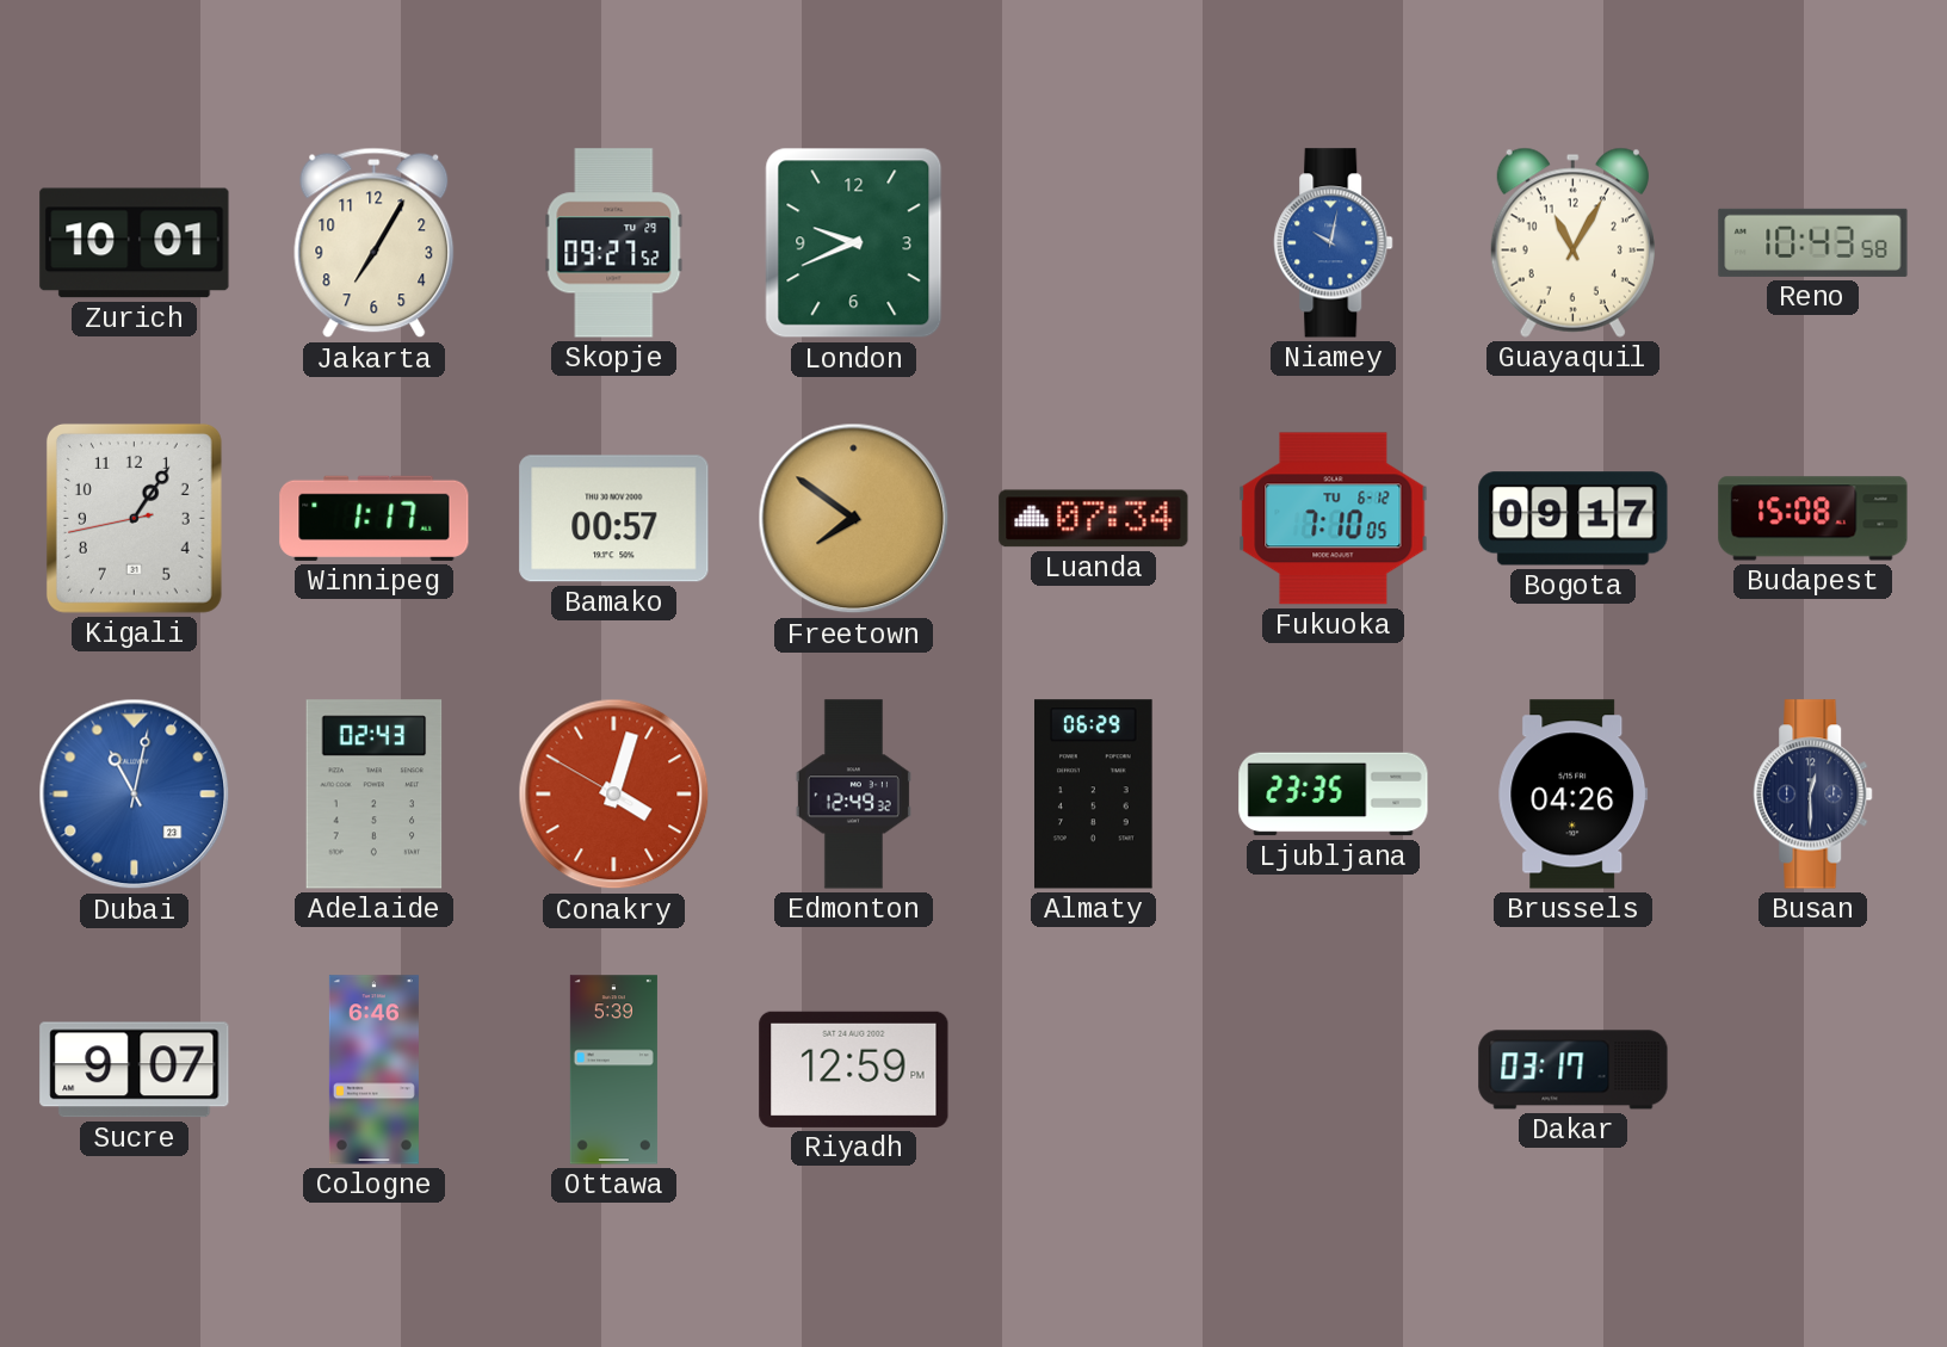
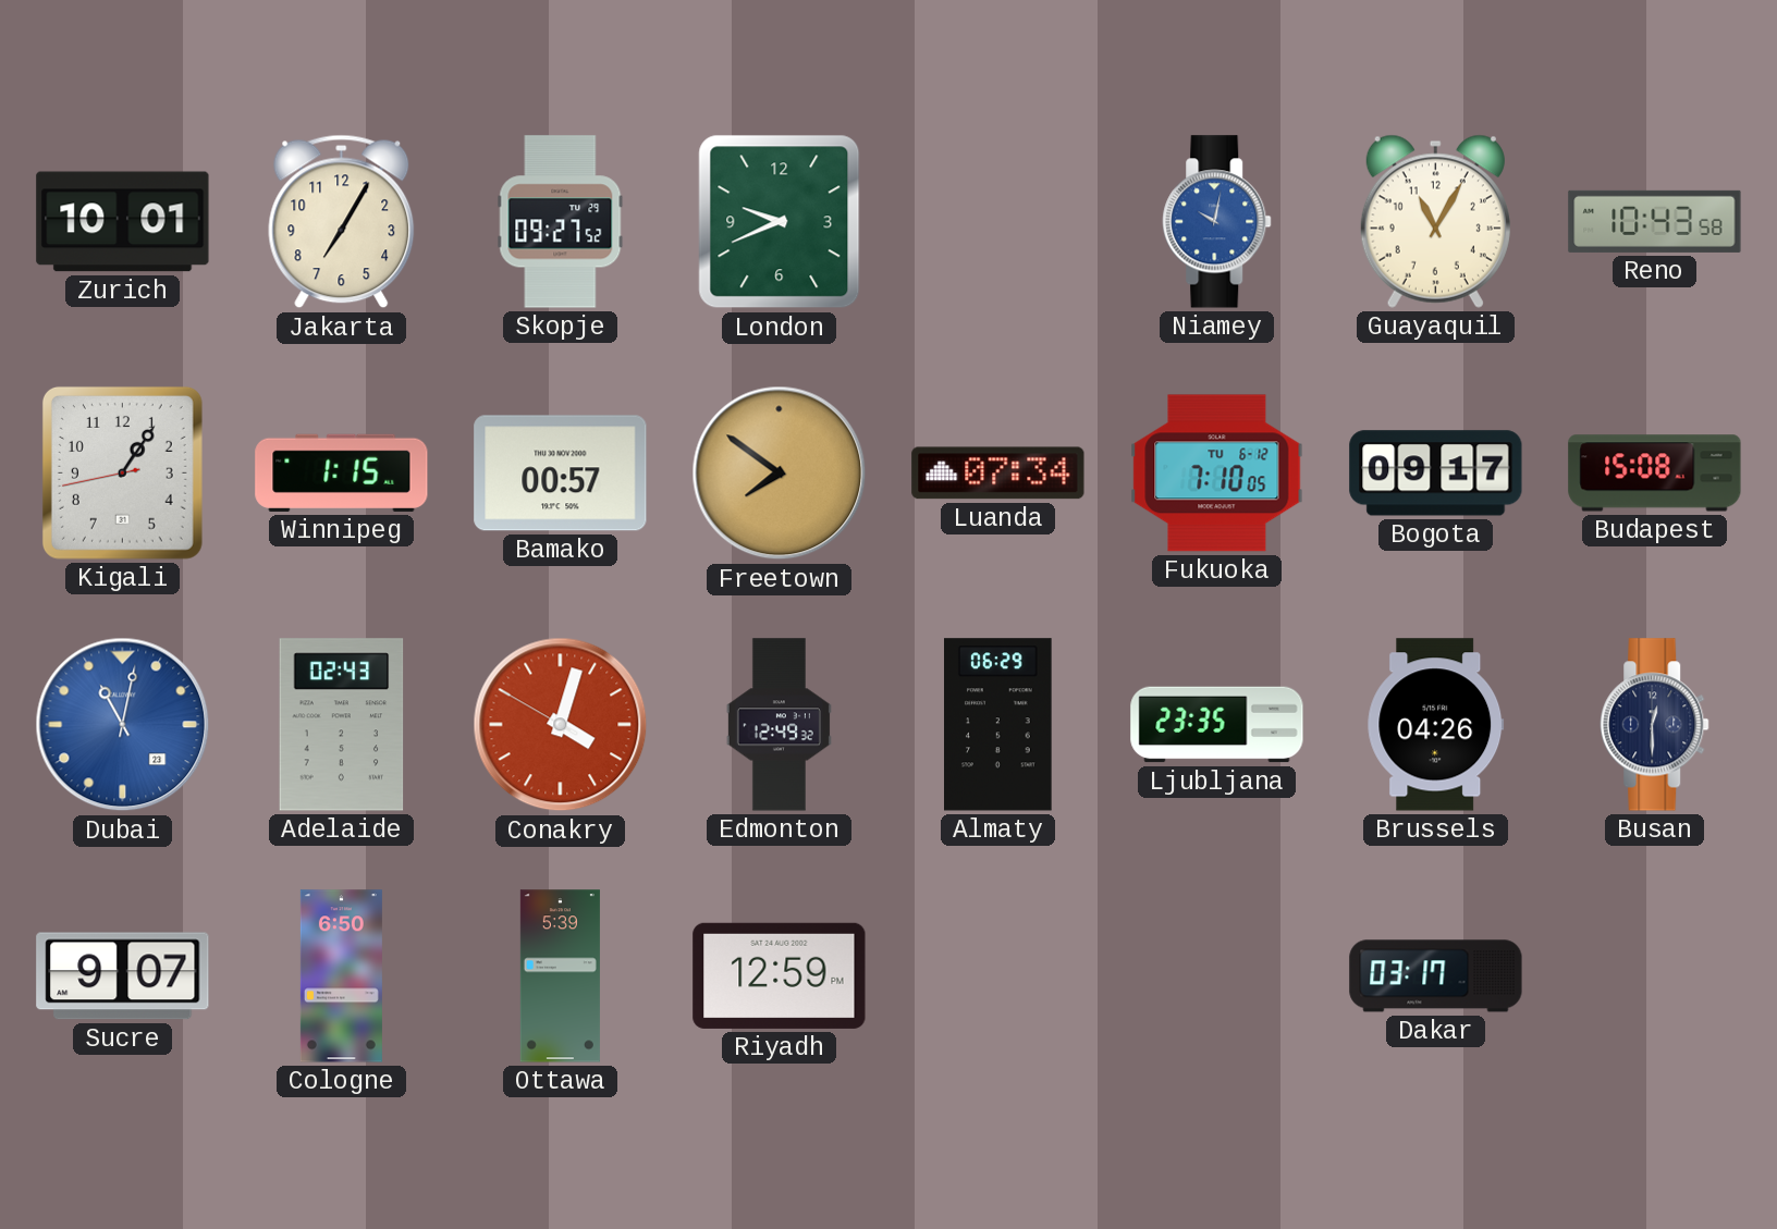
Winnipeg: 1:17 -> 1:15 (342, 472)
Cologne: 6:46 -> 6:50 (341, 976)
